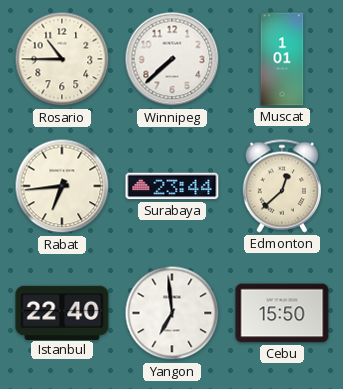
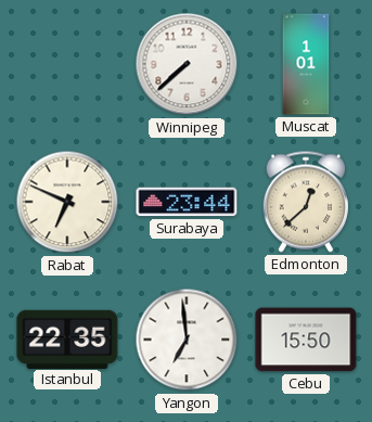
Rosario: 10:45 -> none (62, 59)
Rabat: 6:44 -> 6:49 (67, 202)
Istanbul: 22:40 -> 22:35 (67, 338)
